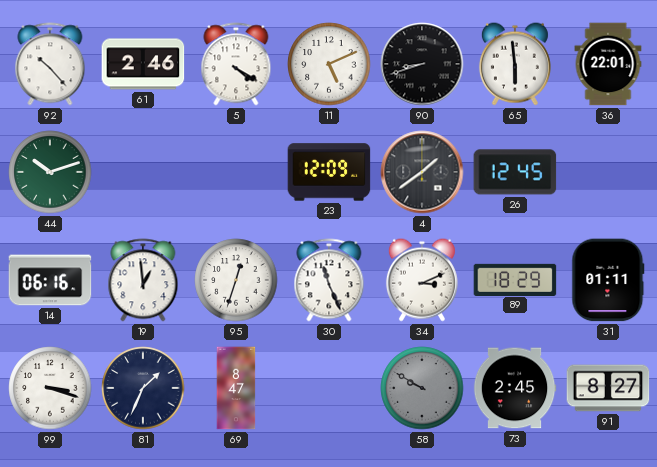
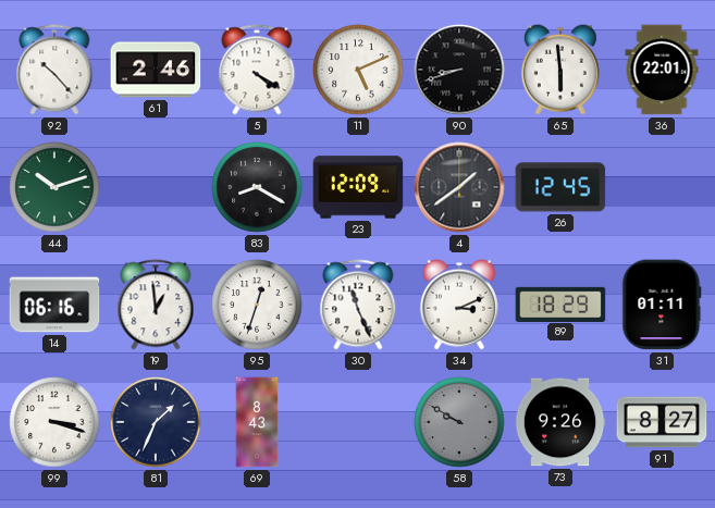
83: none -> 8:20 (257, 187)
69: 8:47 -> 8:43 (257, 422)
73: 2:45 -> 9:26 (560, 422)
